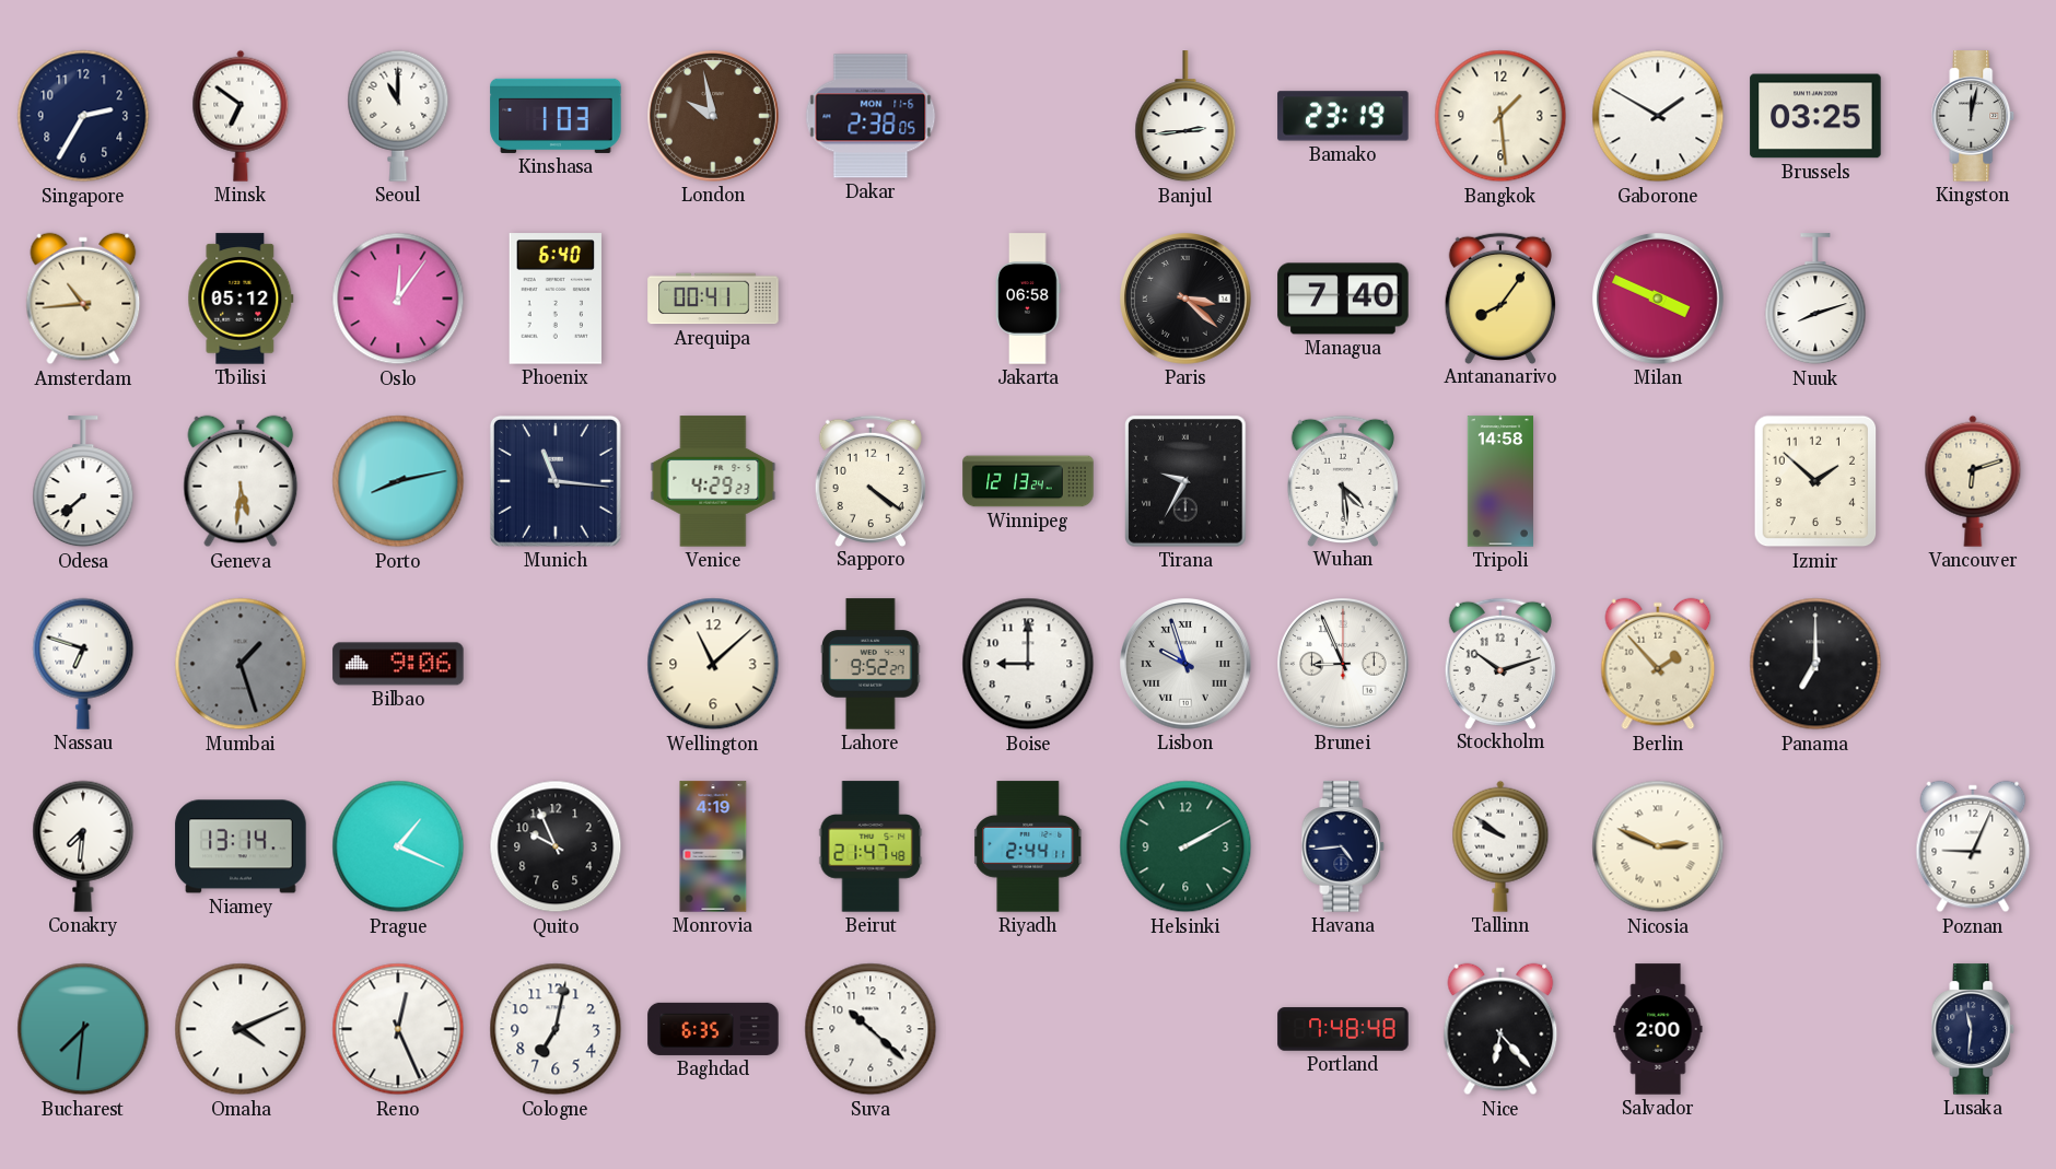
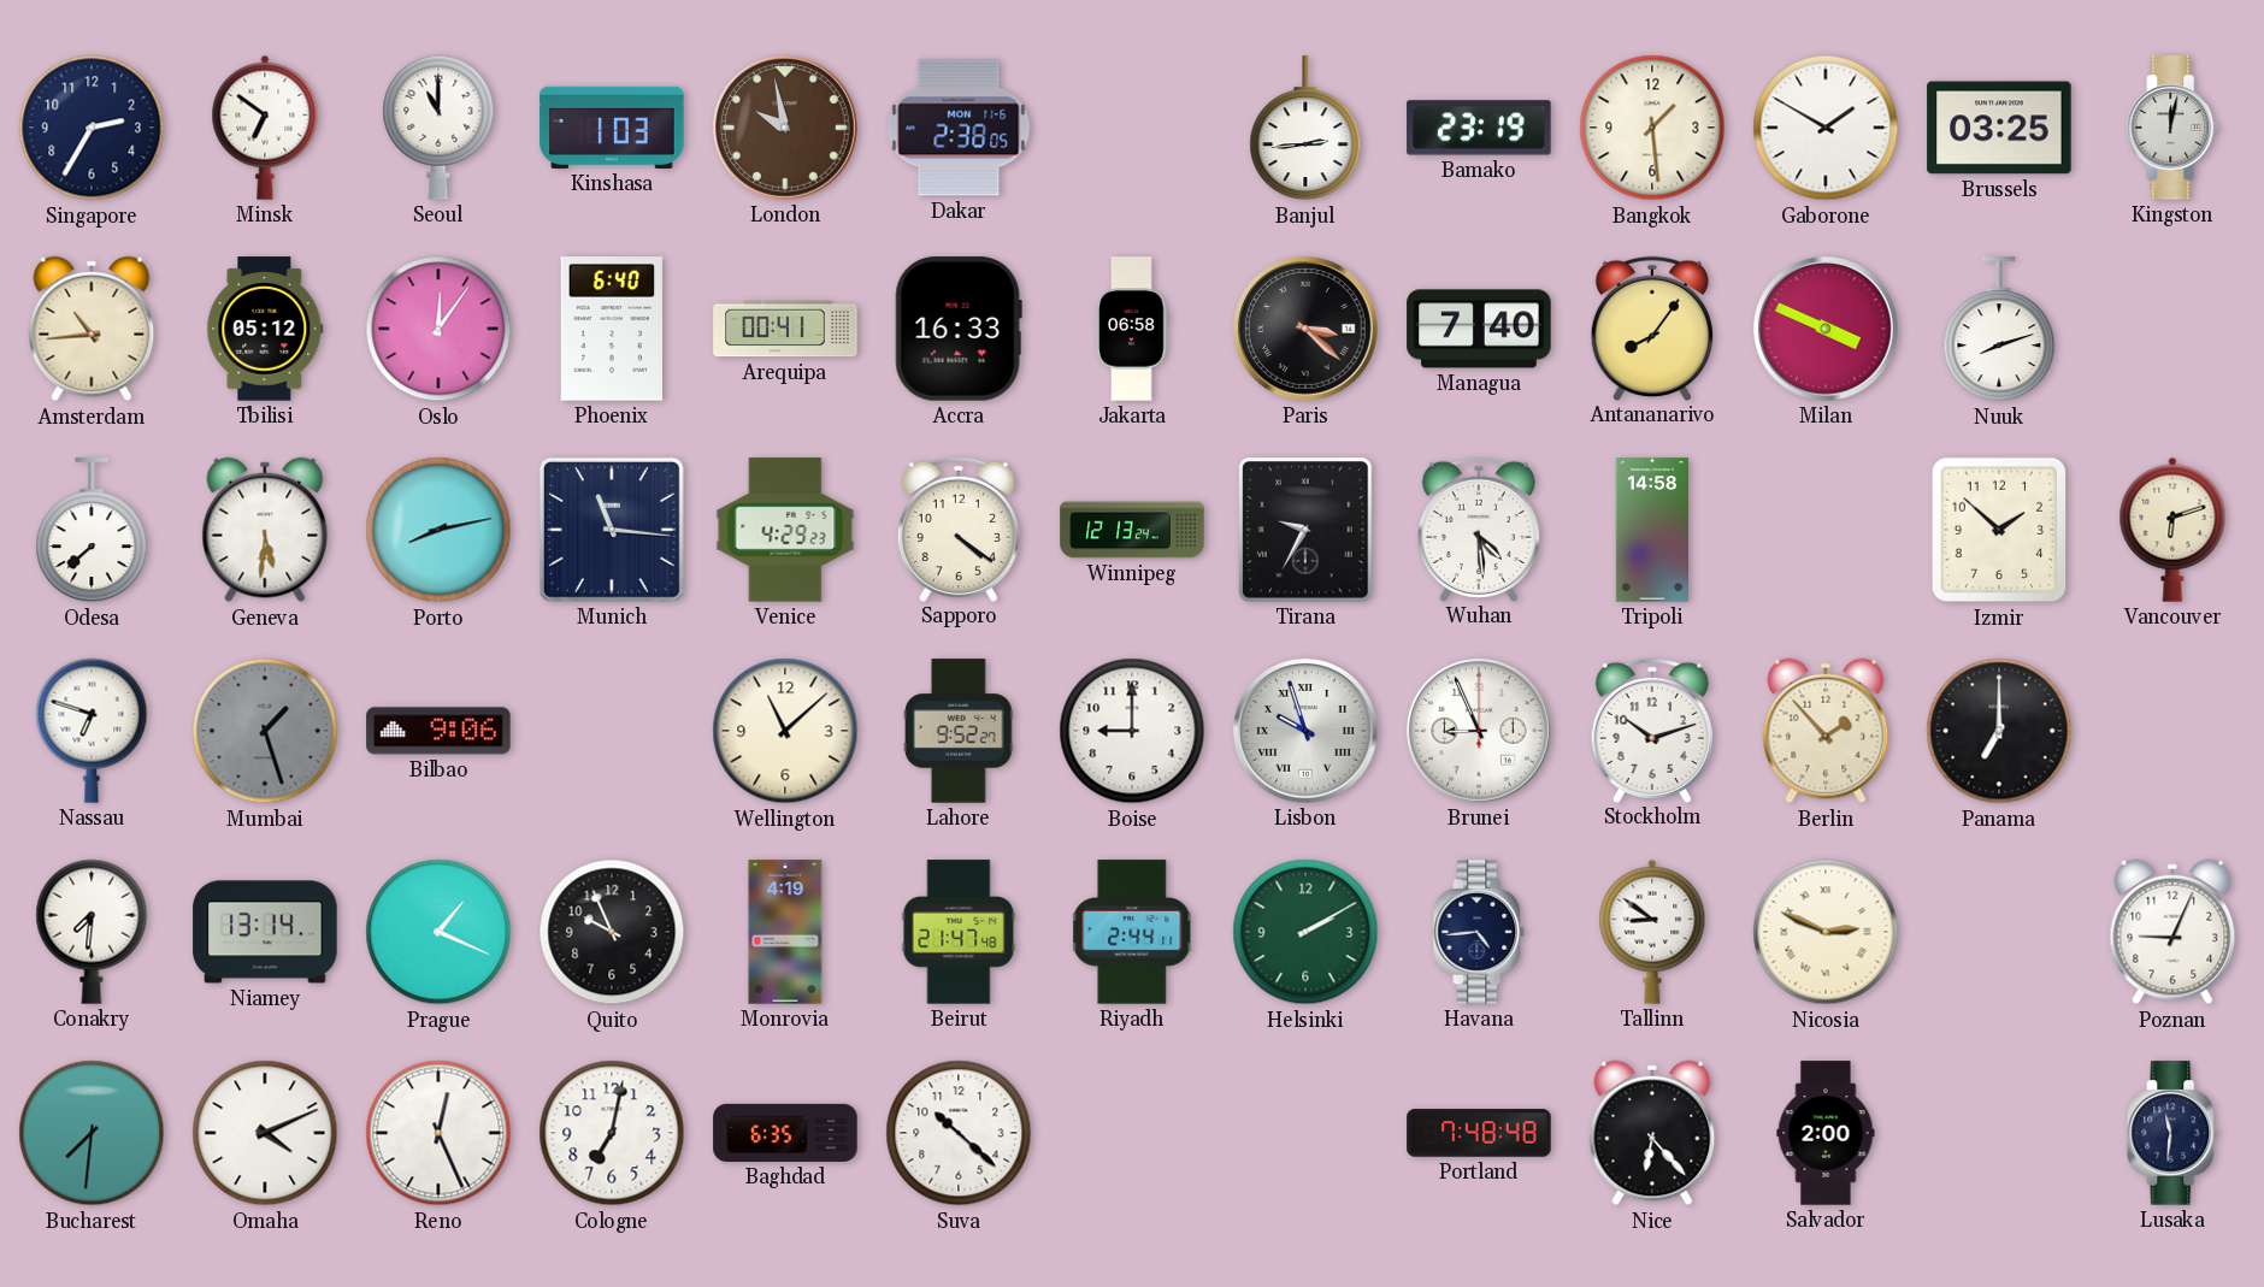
Accra: none -> 16:33 (959, 329)
Tallinn: 9:51 -> 8:51 (1652, 932)
